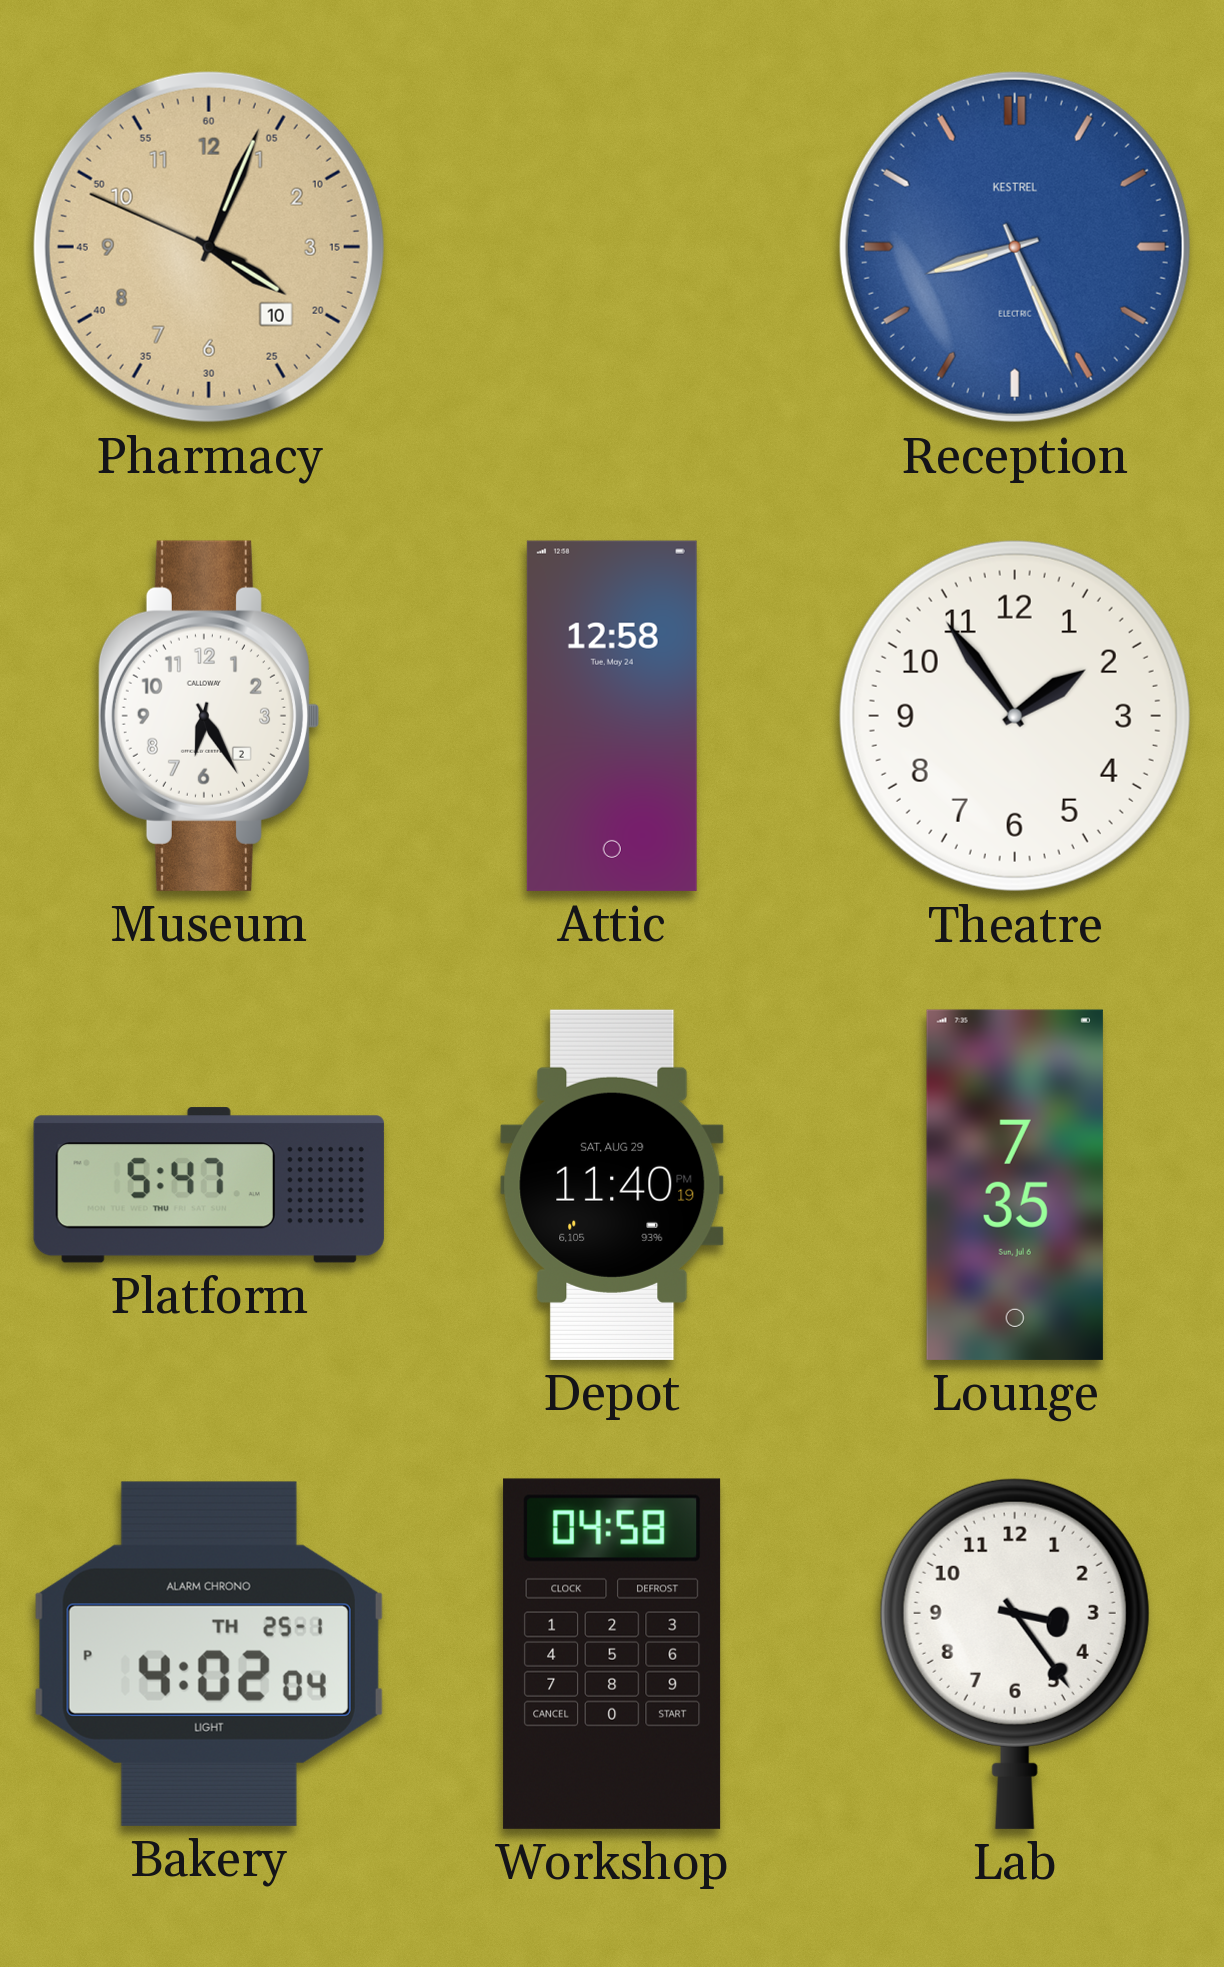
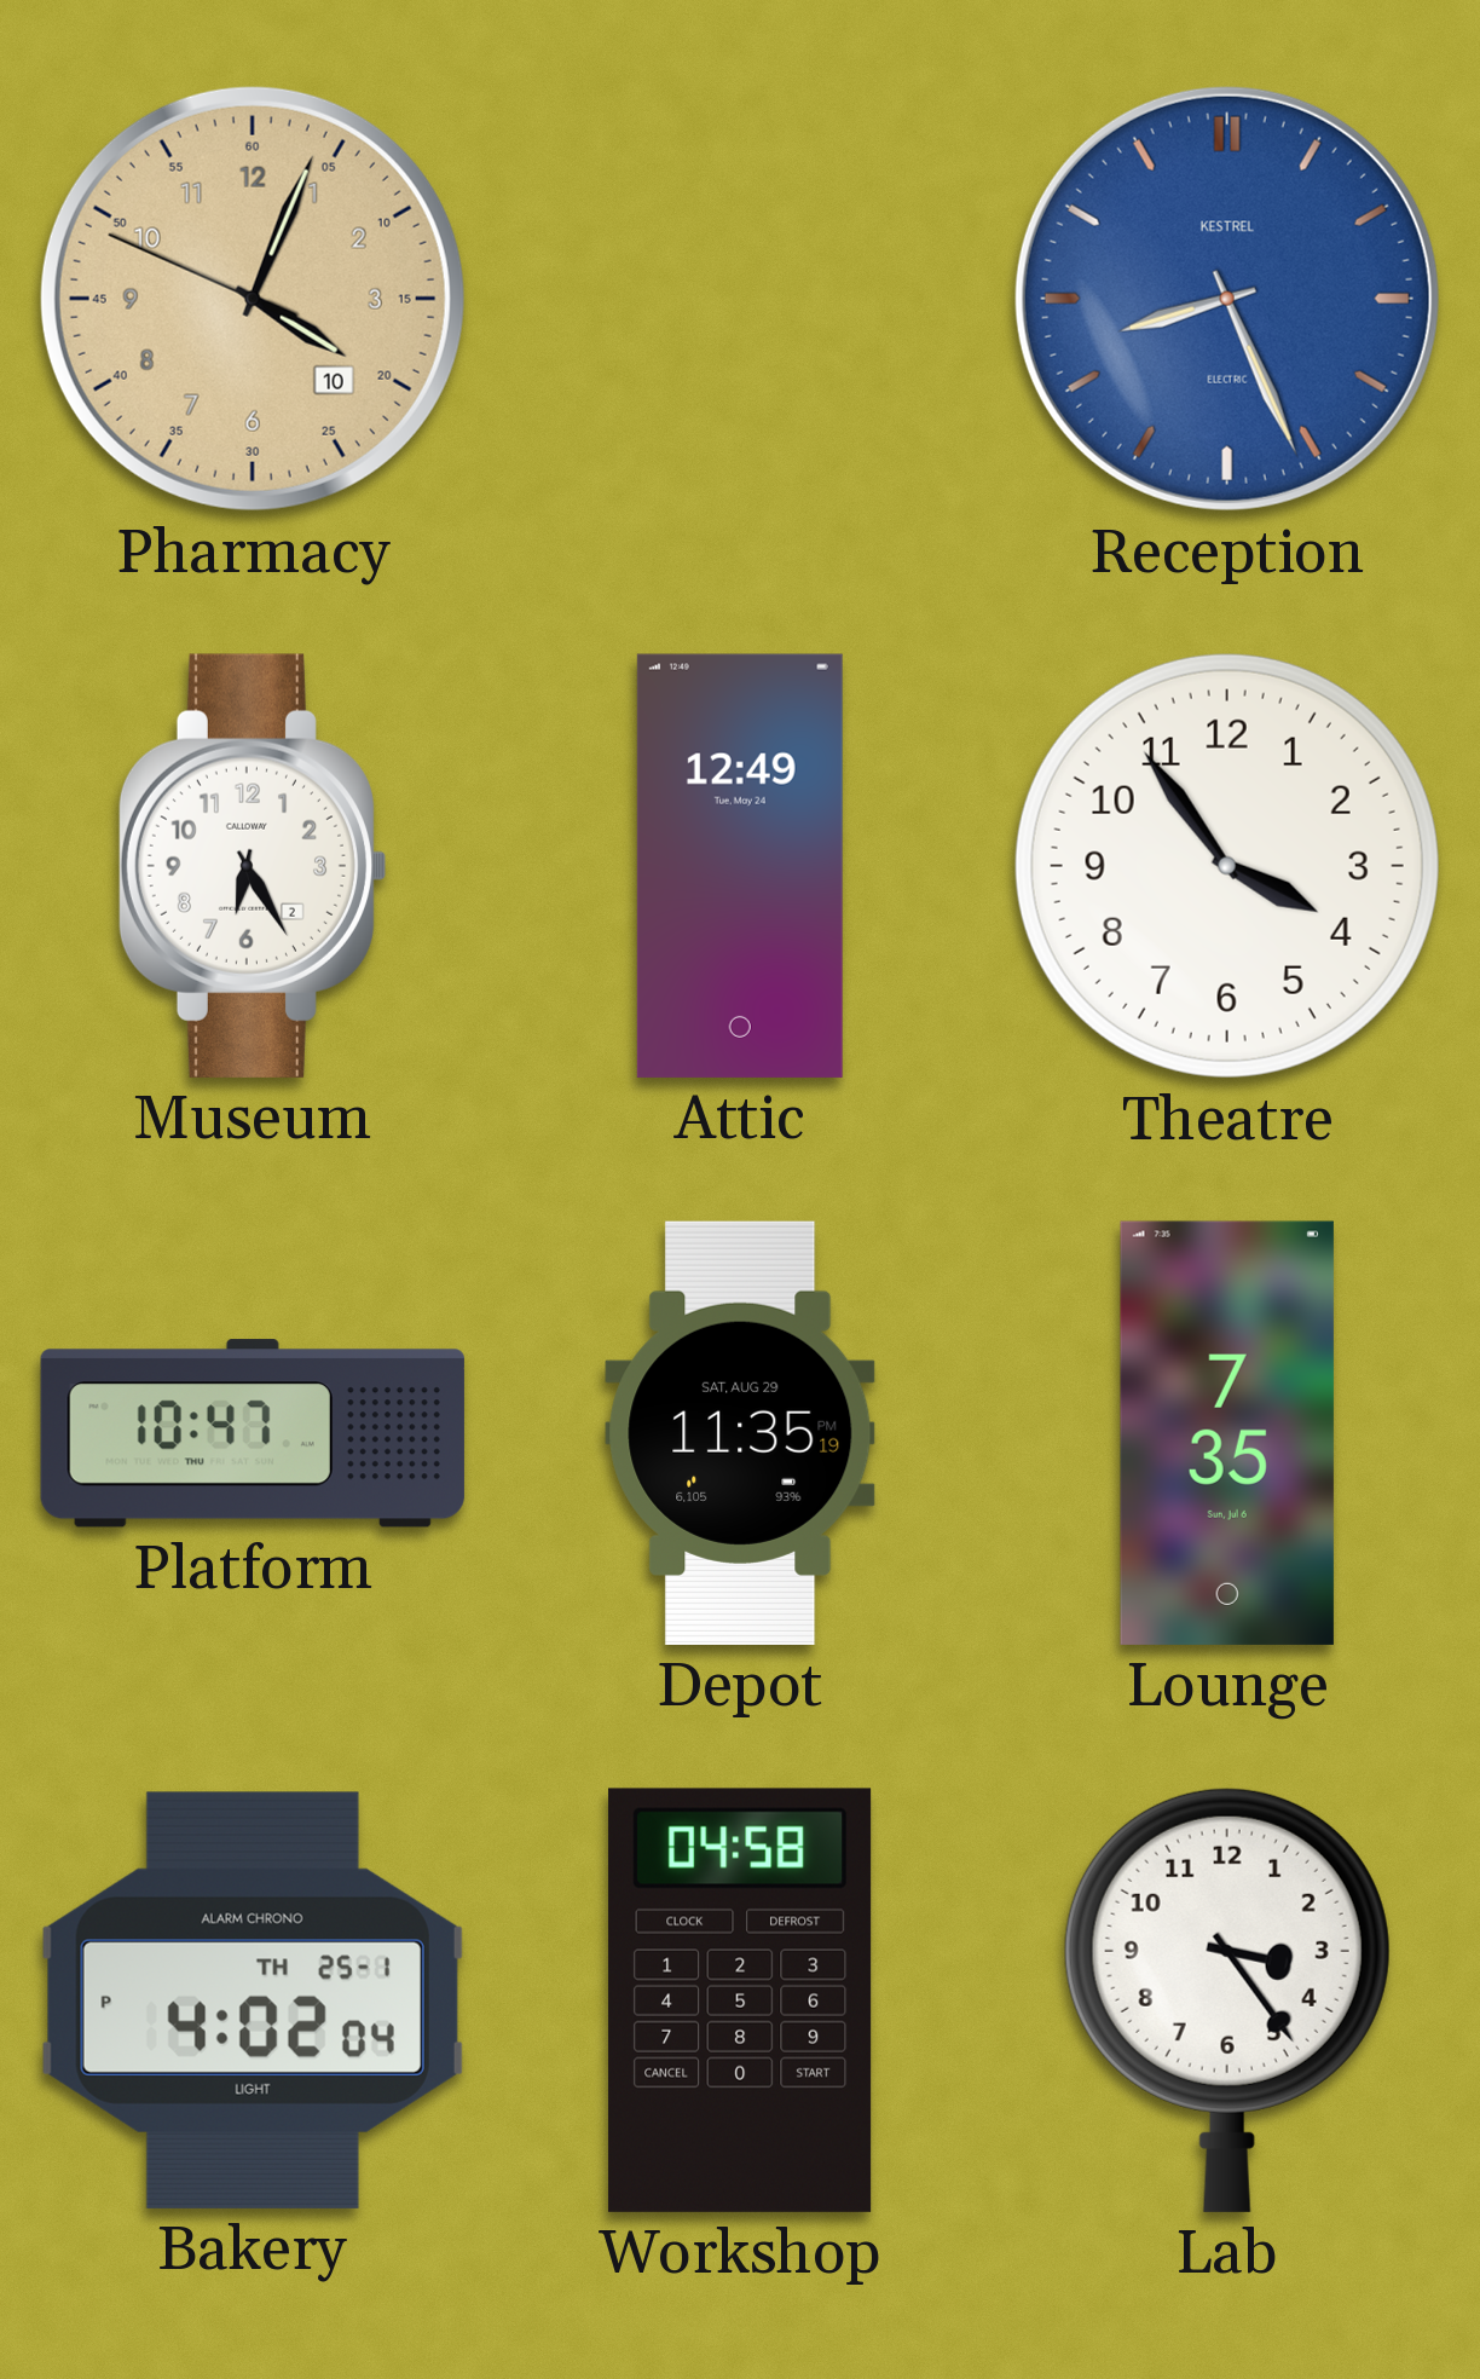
Attic: 12:58 -> 12:49 (740, 866)
Theatre: 1:54 -> 3:54 (1227, 866)
Platform: 5:47 -> 10:47 (253, 1433)
Depot: 11:40 -> 11:35 (740, 1433)
